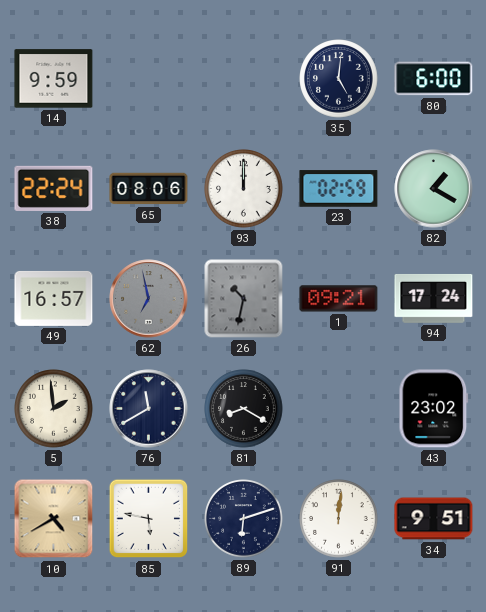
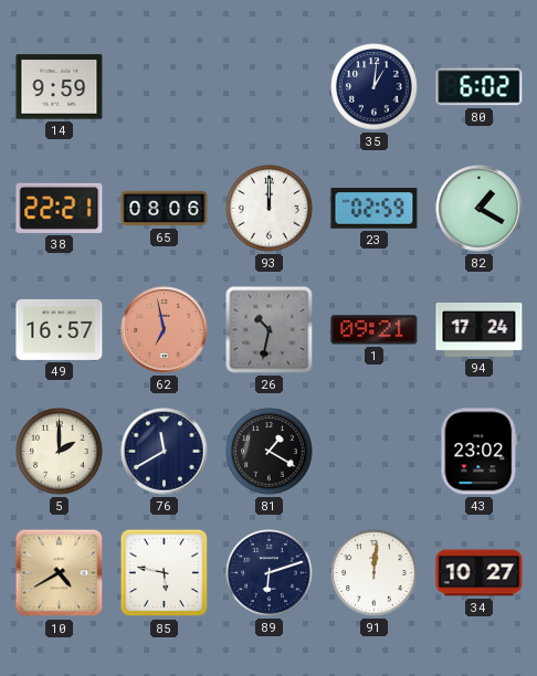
35: 5:01 -> 1:01 (375, 87)
80: 6:00 -> 6:02 (480, 87)
38: 22:24 -> 22:21 (60, 208)
62 dial: grey -> salmon (165, 330)
5: 1:59 -> 2:00 (60, 452)
81: 8:20 -> 1:20 (270, 452)
34: 9:51 -> 10:27 (480, 573)
